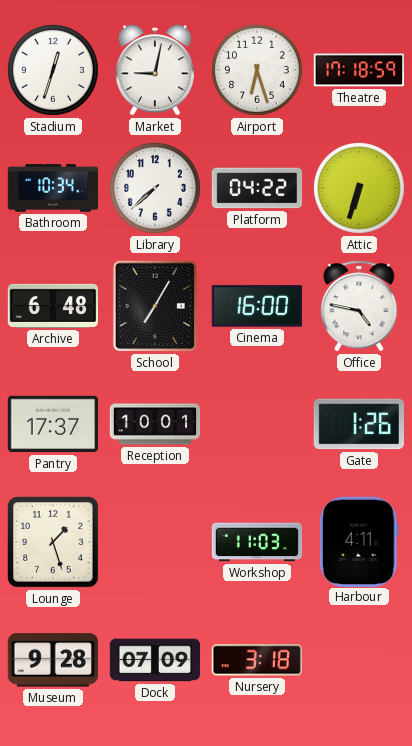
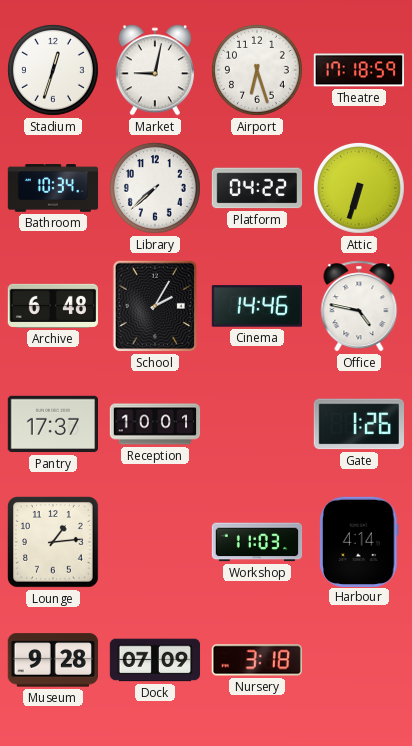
School: 7:05 -> 2:05 (155, 306)
Cinema: 16:00 -> 14:46 (256, 306)
Lounge: 1:27 -> 1:14 (54, 543)
Harbour: 4:11 -> 4:14 (359, 541)
